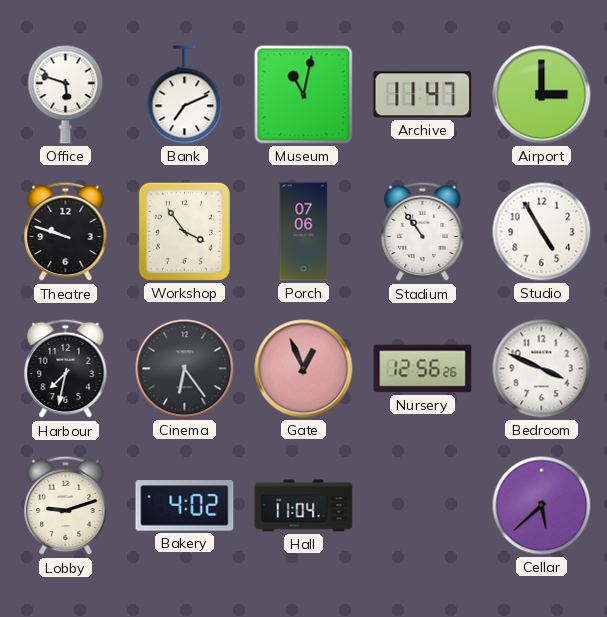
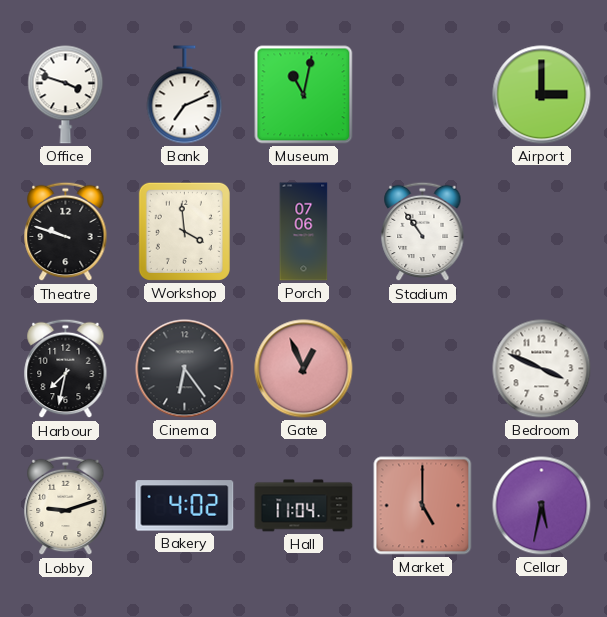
Office: 5:48 -> 3:48 (66, 95)
Archive: 11:47 -> none (423, 95)
Workshop: 3:54 -> 3:59 (184, 231)
Studio: 4:55 -> none (542, 232)
Nursery: 12:56 -> none (423, 369)
Market: none -> 5:00 (423, 506)
Cellar: 5:38 -> 5:32 (542, 506)
